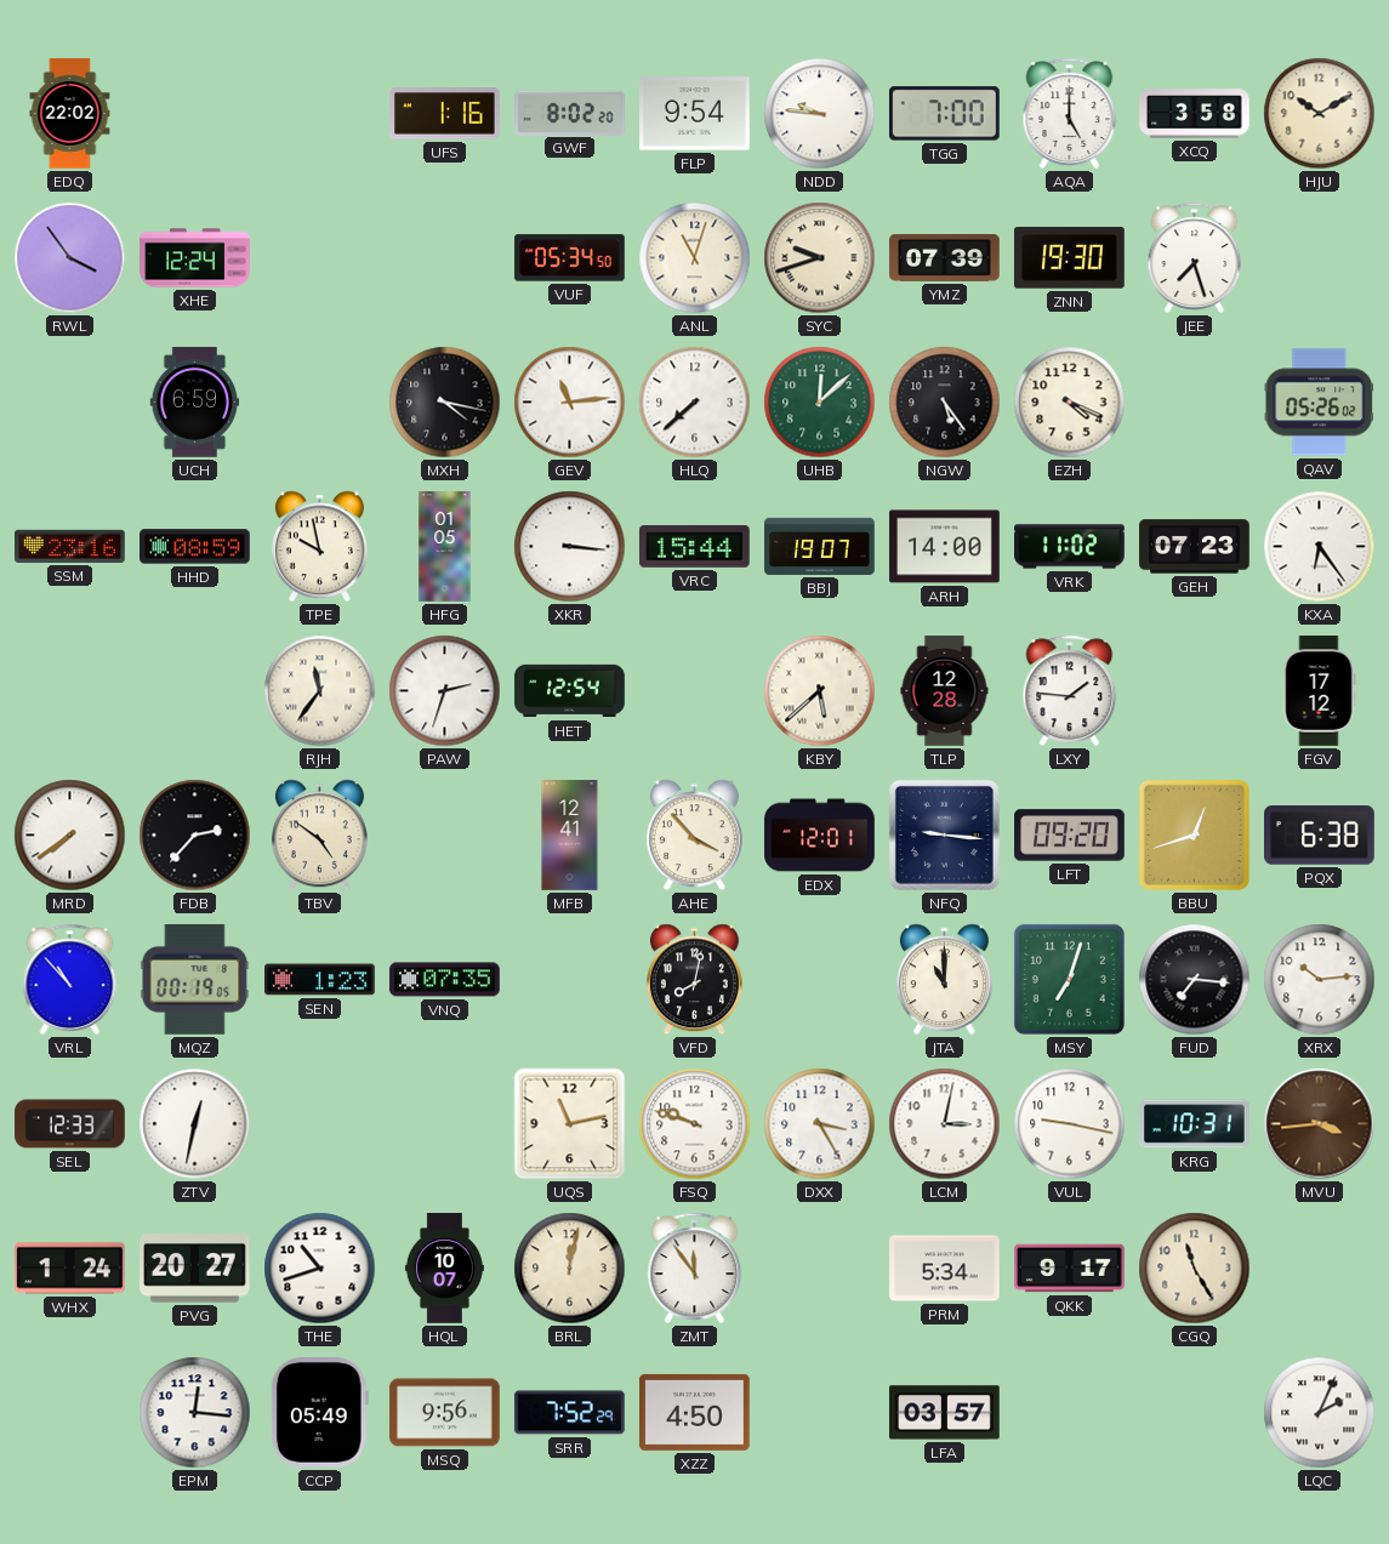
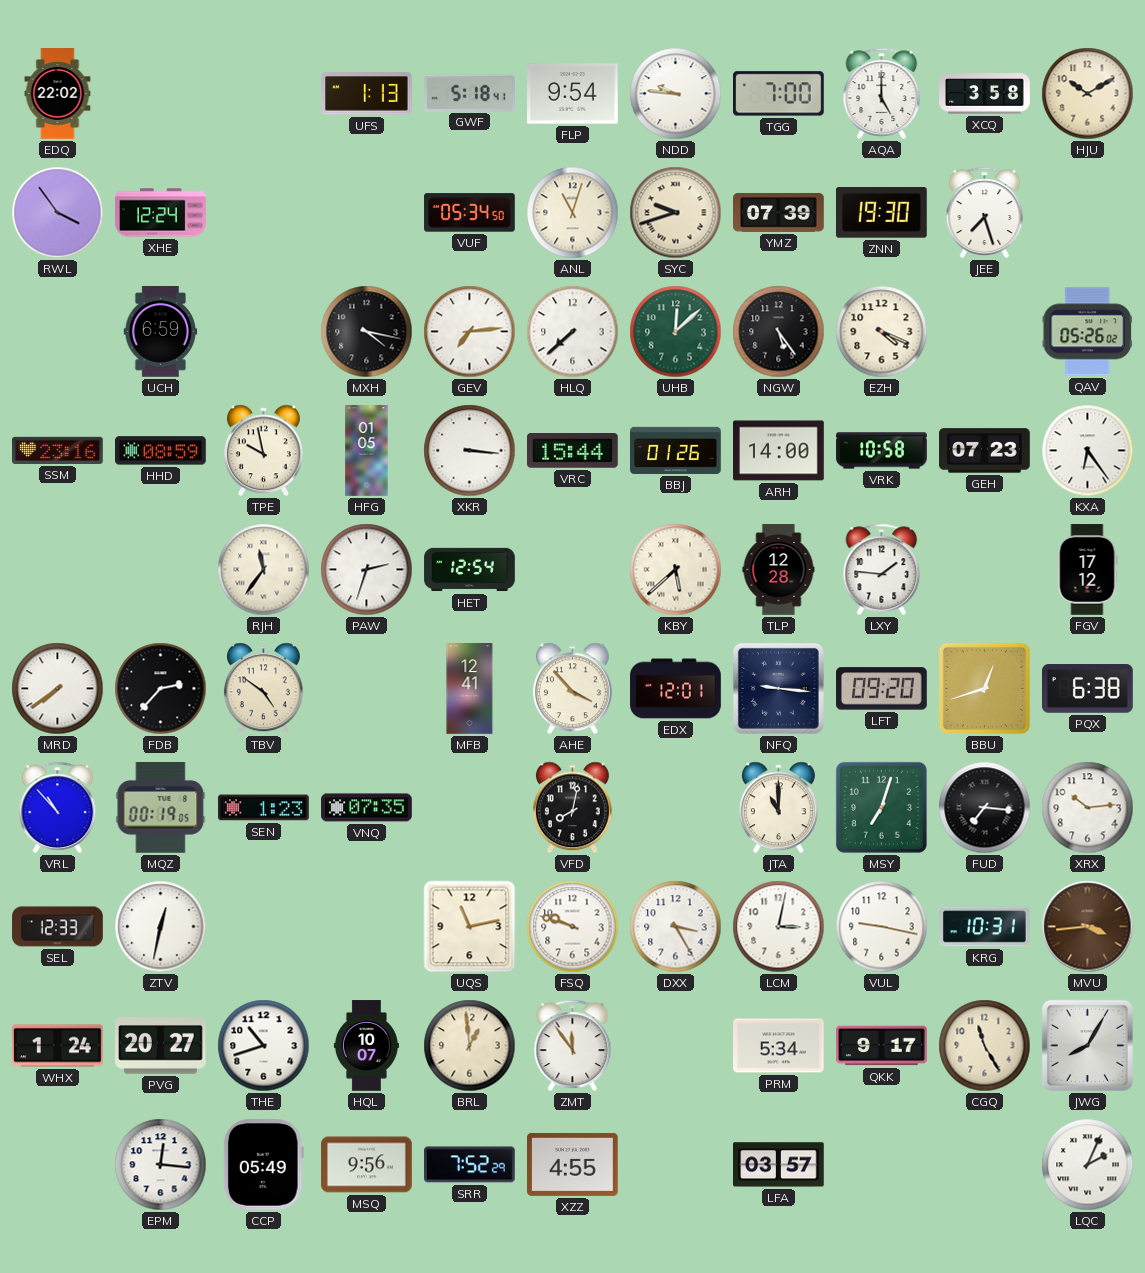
UFS: 1:16 -> 1:13 (367, 94)
GWF: 8:02 -> 5:18 (470, 93)
GEV: 11:14 -> 7:14 (470, 332)
BBJ: 19:07 -> 01:26 (676, 450)
VRK: 11:02 -> 10:58 (882, 451)
BRL: 12:02 -> 12:59 (470, 1046)
JWG: none -> 8:05 (1087, 1045)
XZZ: 4:50 -> 4:55 (573, 1164)
